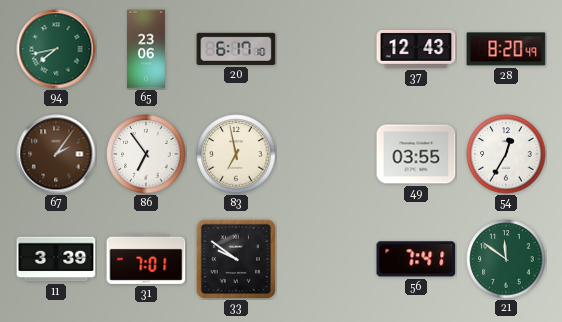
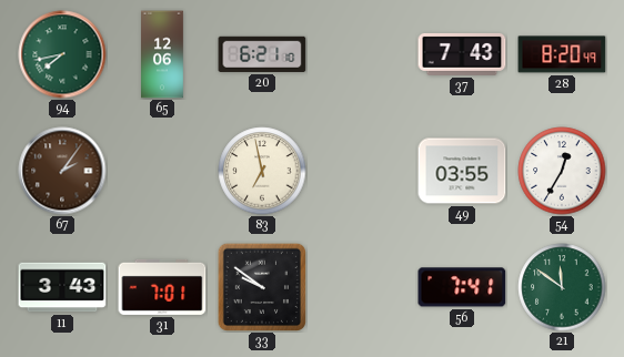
65: 23:06 -> 12:06 (163, 54)
20: 6:17 -> 6:21 (262, 54)
37: 12:43 -> 7:43 (462, 54)
86: 6:54 -> none (146, 154)
11: 3:39 -> 3:43 (62, 287)
